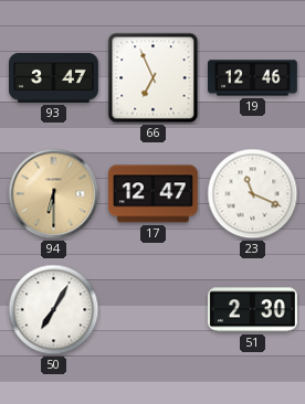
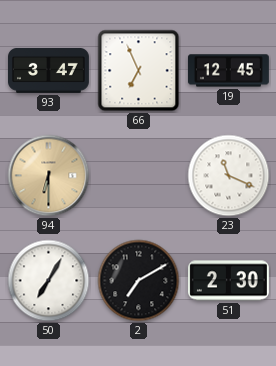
19: 12:46 -> 12:45 (229, 71)
17: 12:47 -> none (152, 194)
2: none -> 7:10 (139, 281)
